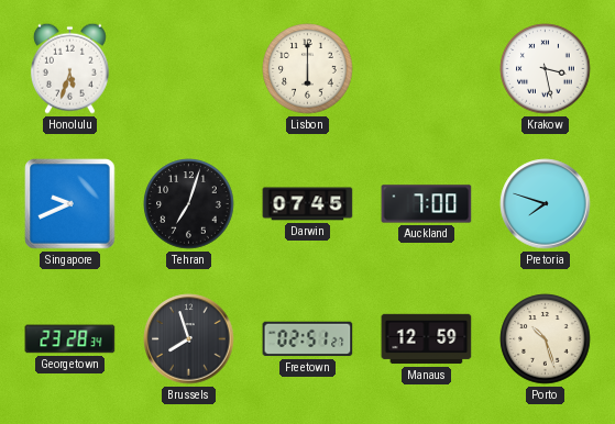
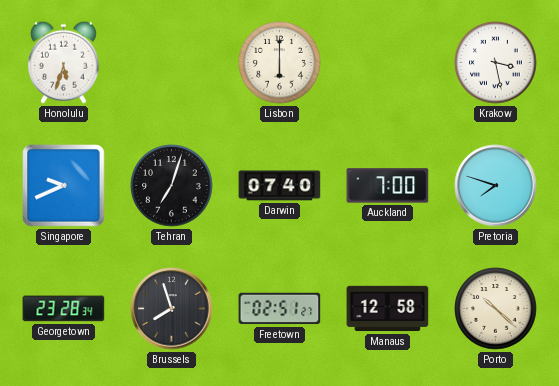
Darwin: 07:45 -> 07:40 (280, 186)
Manaus: 12:59 -> 12:58 (388, 309)
Porto: 10:27 -> 10:22 (496, 309)
